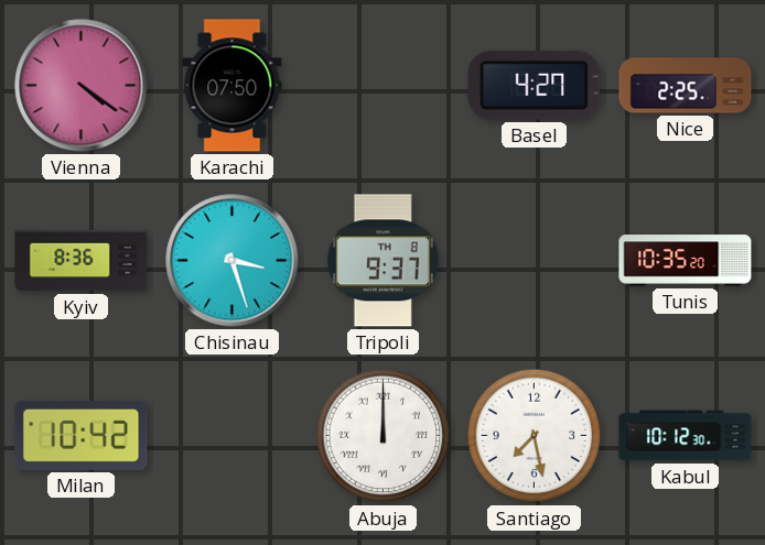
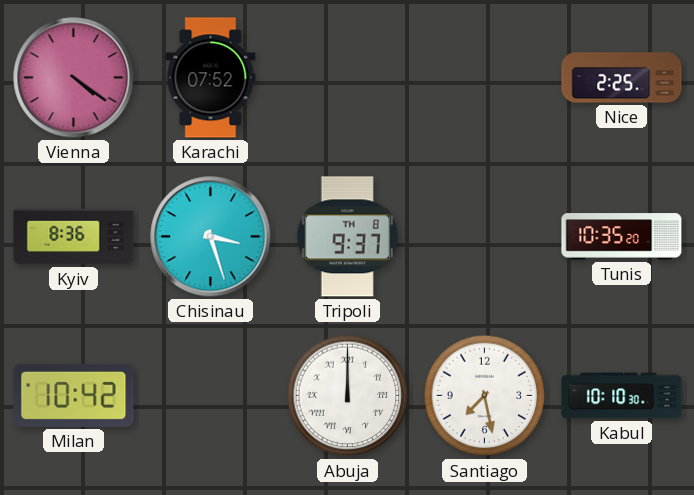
Karachi: 07:50 -> 07:52 (211, 78)
Basel: 4:27 -> none (535, 85)
Kabul: 10:12 -> 10:10 (622, 396)
